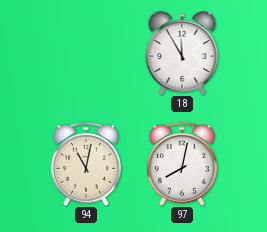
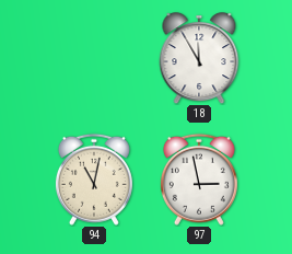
97: 8:02 -> 2:58 (199, 180)
